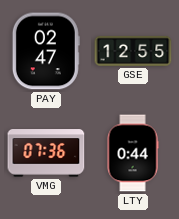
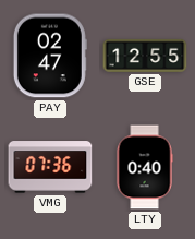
LTY: 0:44 -> 0:40 (145, 167)
